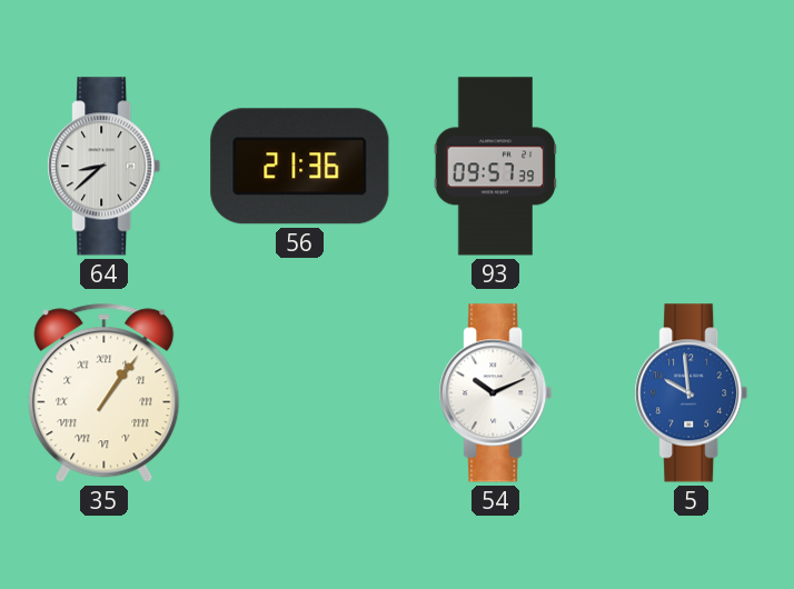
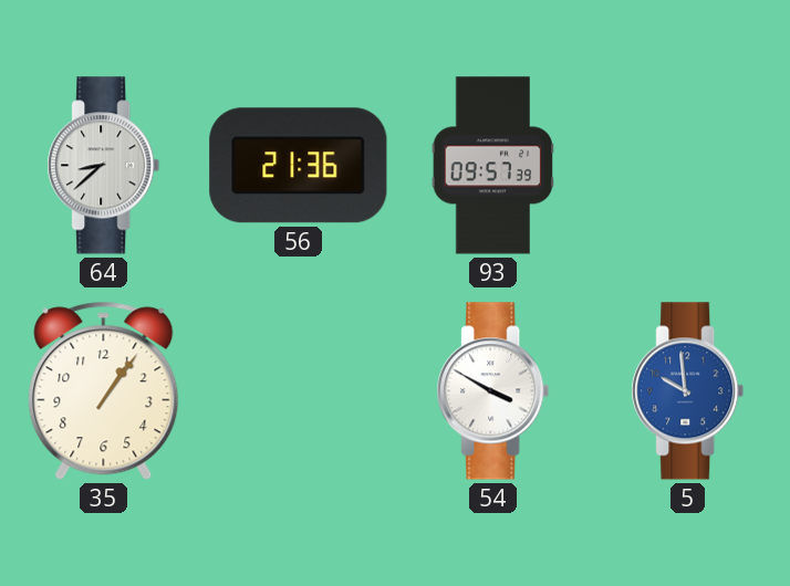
35 numerals: Roman -> Arabic (104, 391)
54: 10:11 -> 3:50 (493, 391)
